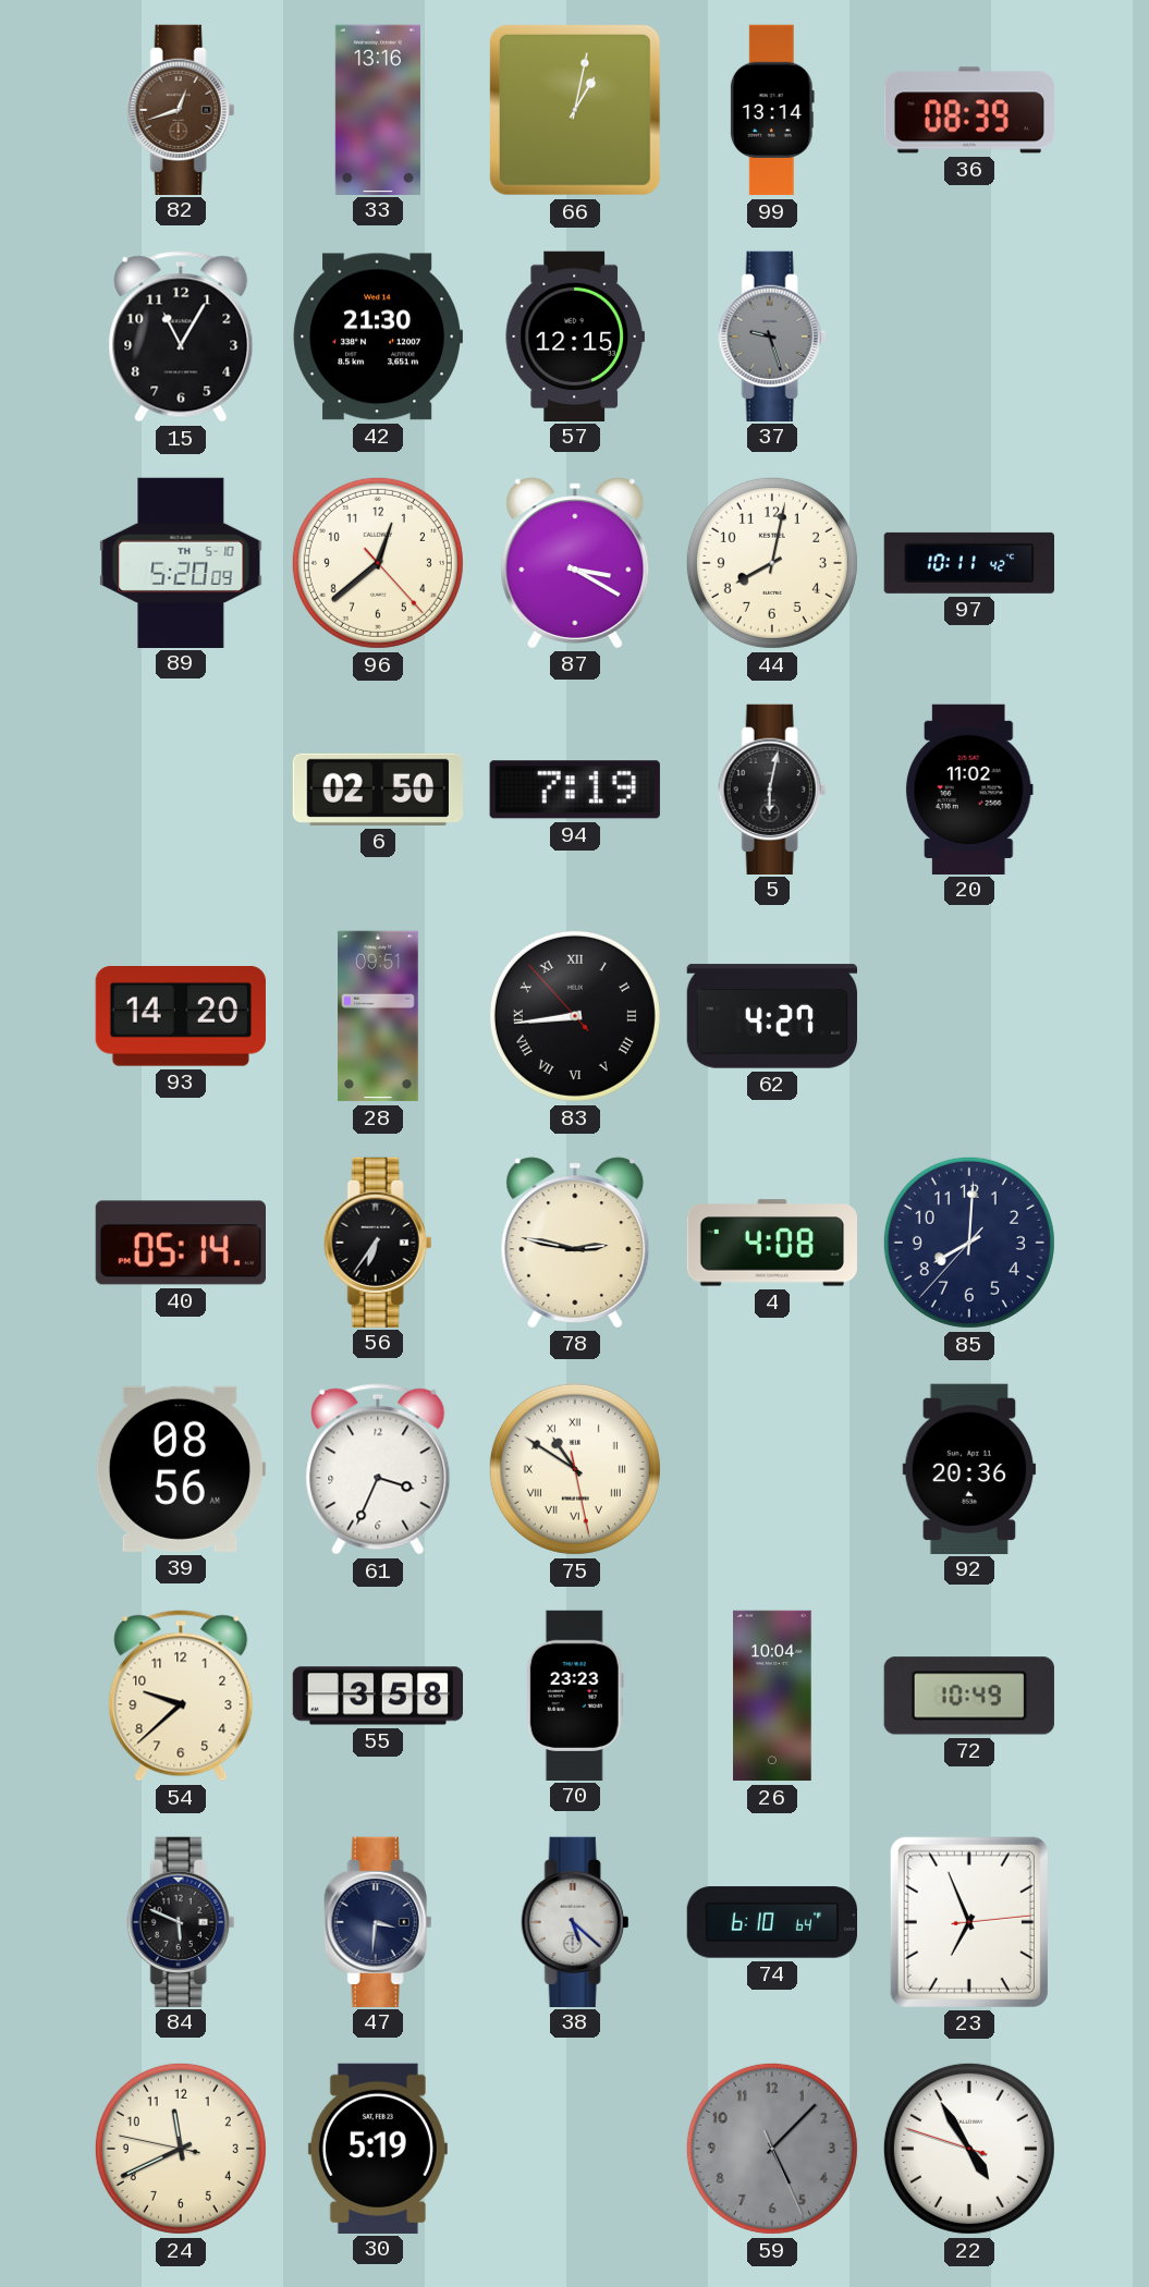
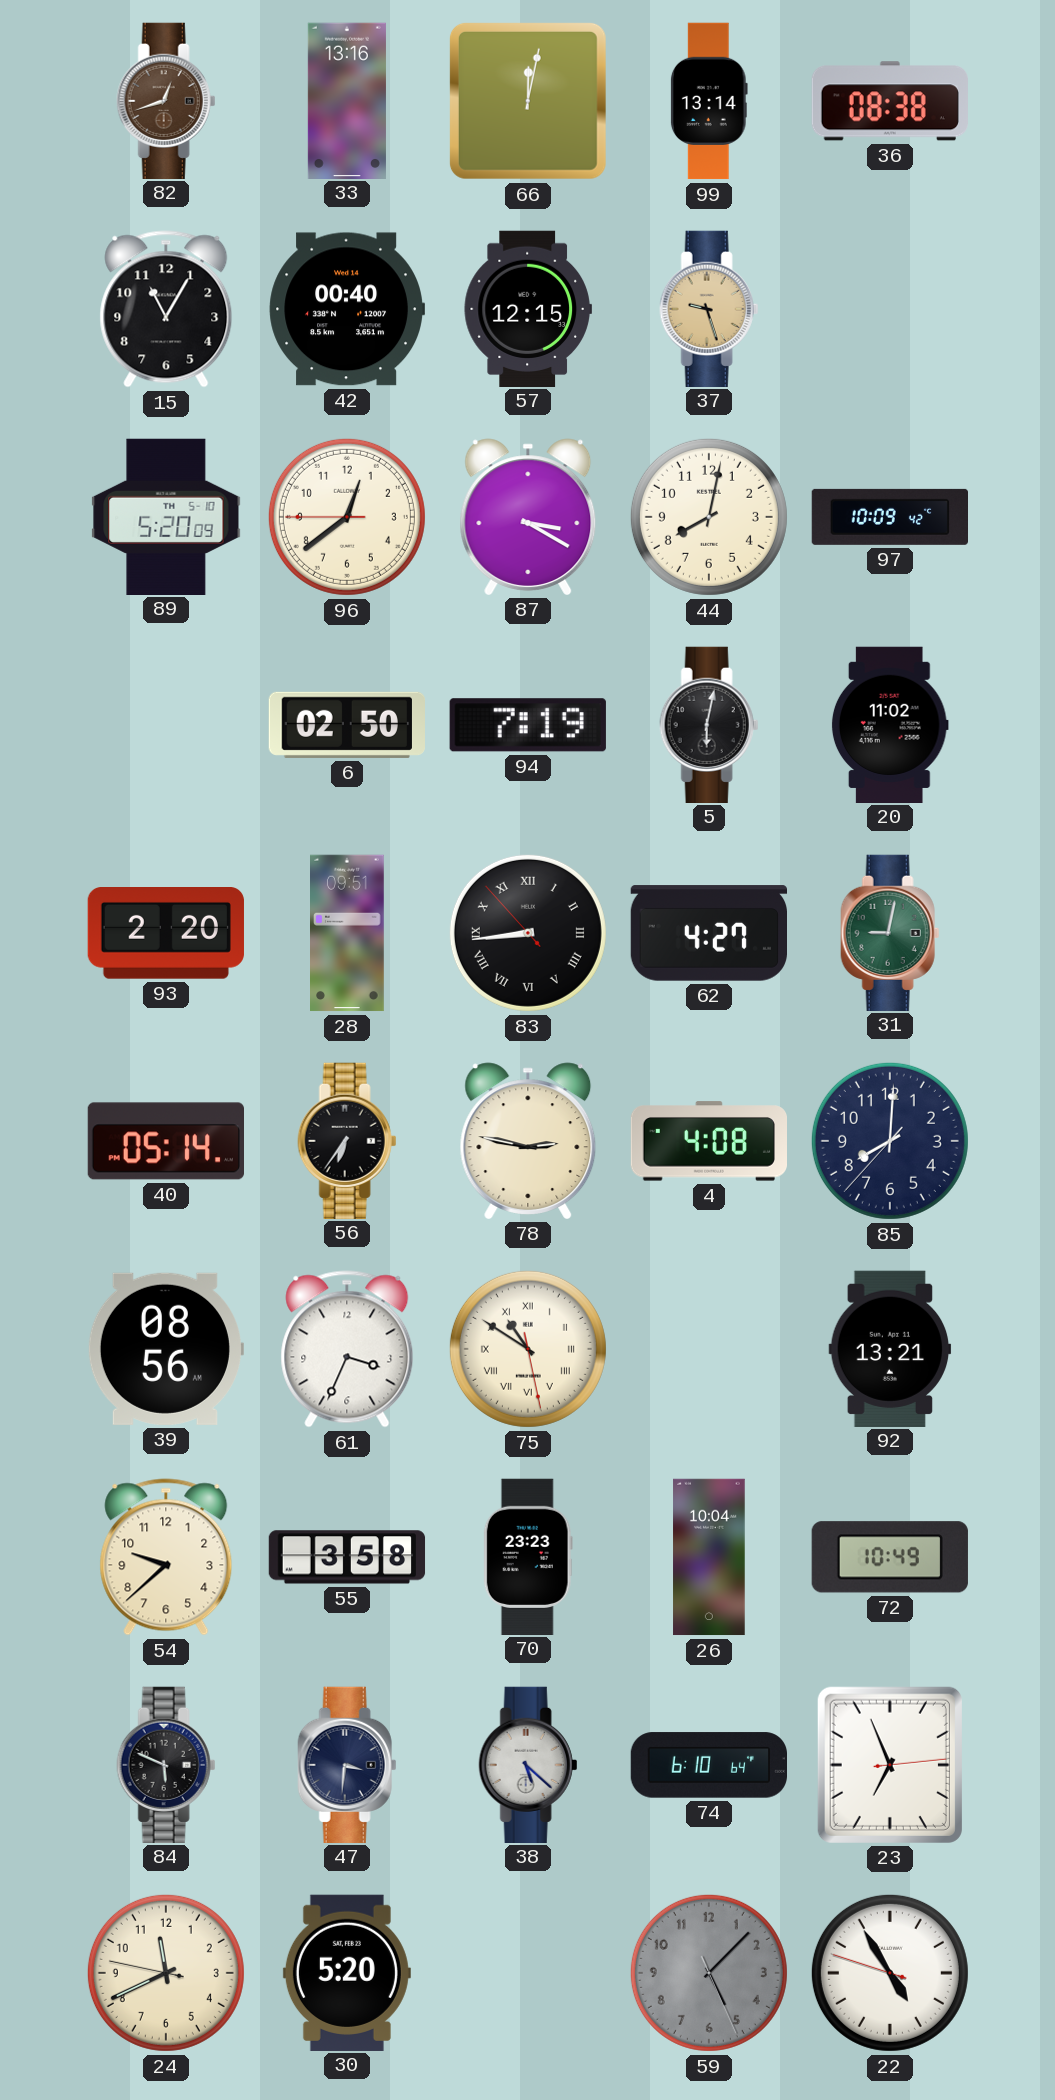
66: 1:02 -> 12:02 (528, 101)
36: 08:39 -> 08:38 (890, 101)
42: 21:30 -> 00:40 (347, 309)
37 dial: grey -> champagne (709, 308)
96: 12:38:23 -> 12:38:45 (347, 517)
97: 10:11 -> 10:09 (889, 517)
93: 14:20 -> 2:20 (166, 934)
31: none -> 9:02 (890, 932)
92: 20:36 -> 13:21 (890, 1348)
30: 5:19 -> 5:20 (347, 1972)
